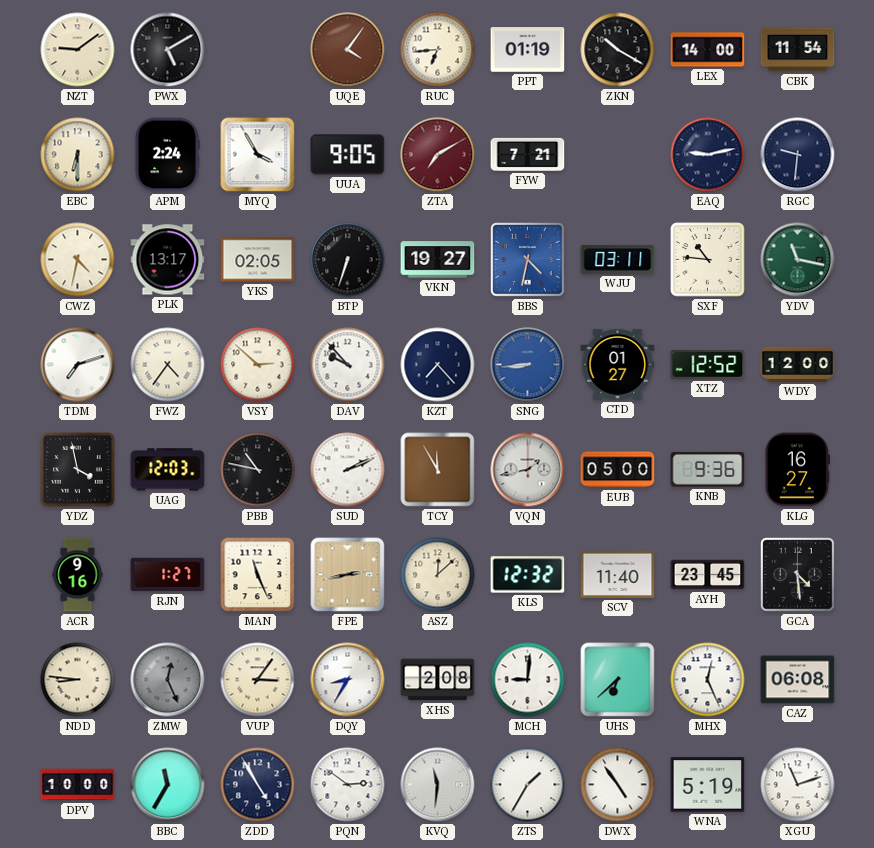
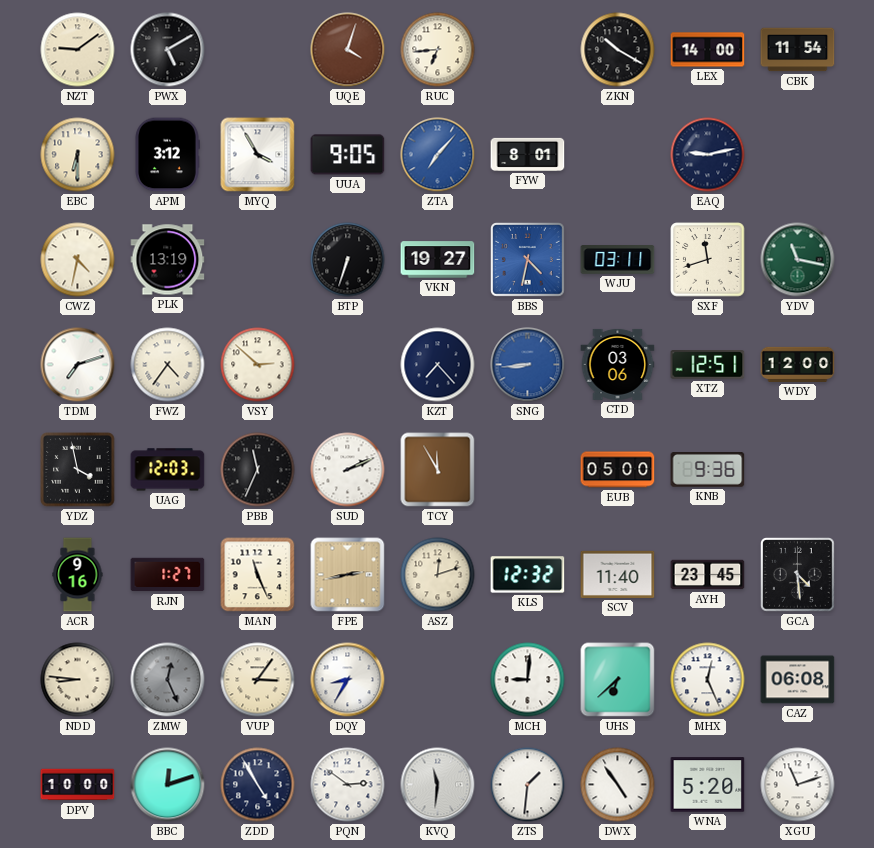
UQE: 4:06 -> 4:03 (348, 50)
PPT: 01:19 -> none (528, 50)
APM: 2:24 -> 3:12 (167, 155)
ZTA: 7:10 -> 7:07 (438, 155)
ZTA dial: burgundy -> blue (438, 155)
FYW: 7:21 -> 8:01 (528, 154)
RGC: 9:31 -> none (798, 155)
PLK: 13:17 -> 13:19 (168, 260)
YKS: 02:05 -> none (258, 260)
SXF: 10:46 -> 11:42 (708, 260)
DAV: 9:53 -> none (348, 365)
CTD: 01:27 -> 03:06 (618, 364)
XTZ: 12:52 -> 12:51 (708, 365)
PBB: 10:47 -> 11:34 (258, 470)
VQN: 1:43 -> none (528, 470)
KLG: 16:27 -> none (797, 470)
ASZ: 12:08 -> 12:12 (438, 575)
XHS: 2:08 -> none (438, 680)
BBC: 11:35 -> 12:12 (168, 785)
ZTS: 1:35 -> 1:31 (528, 785)
WNA: 5:19 -> 5:20 (708, 785)
